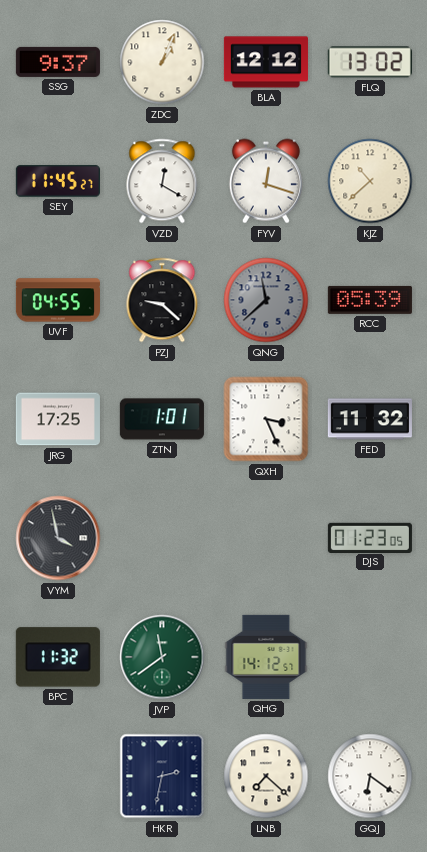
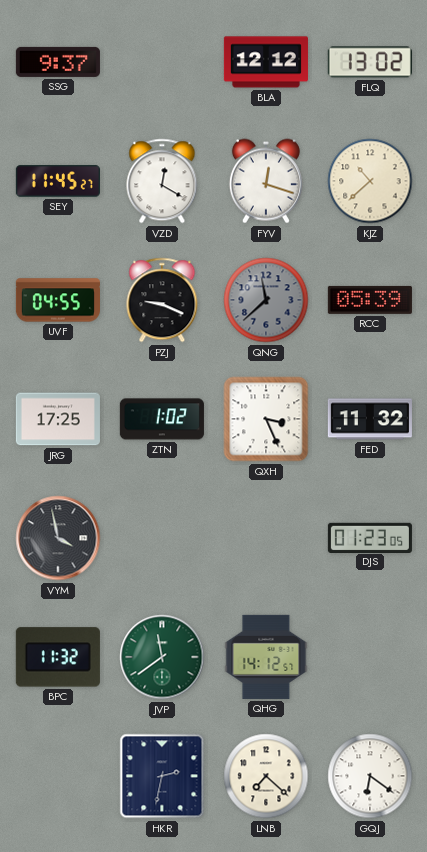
ZDC: 1:04 -> none (162, 62)
PZJ: 9:22 -> 9:19 (162, 300)
ZTN: 1:01 -> 1:02 (162, 419)
